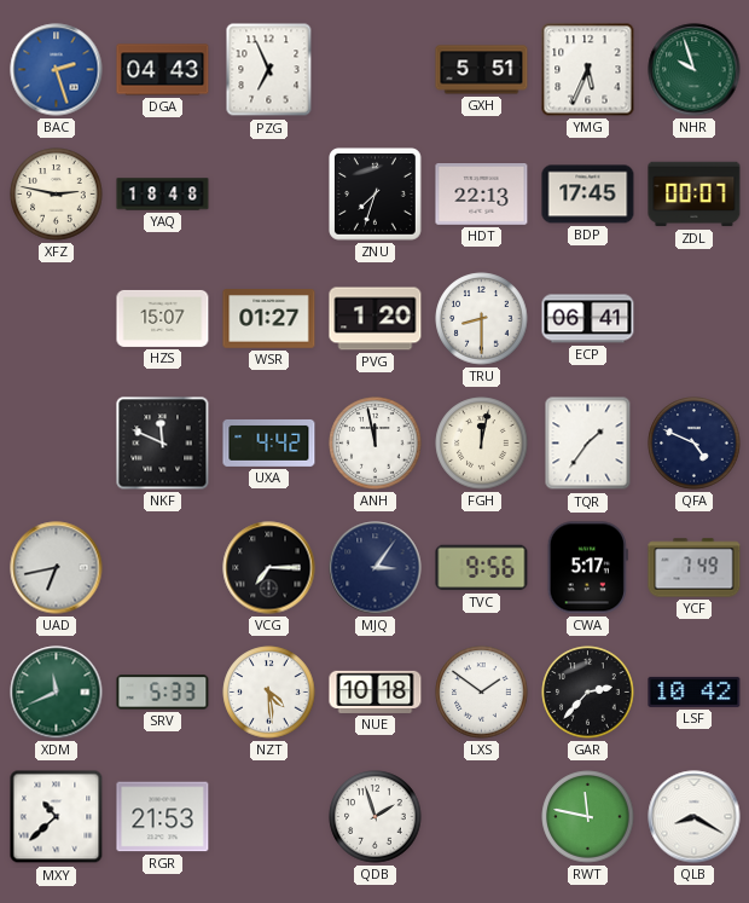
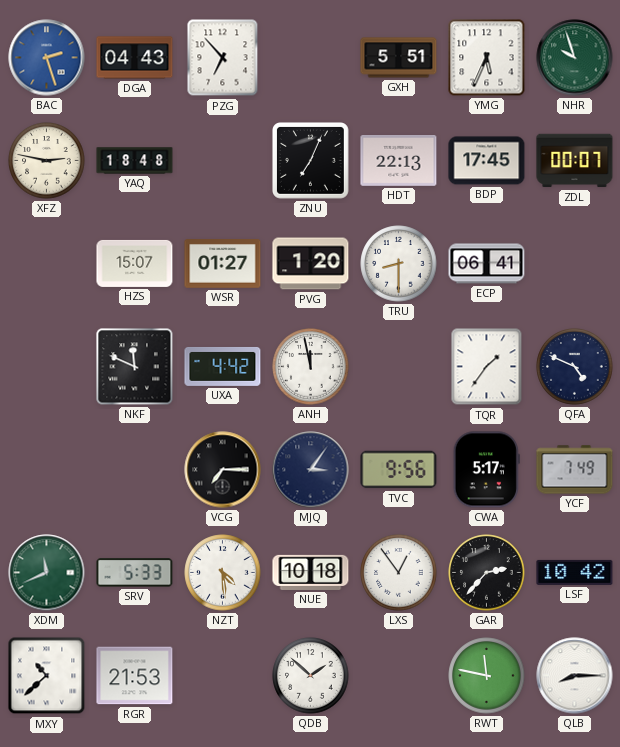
PZG: 6:56 -> 6:53 (223, 58)
ZNU: 7:33 -> 7:04 (311, 161)
FGH: 12:02 -> none (482, 444)
UAD: 6:43 -> none (57, 568)
LXS: 1:51 -> 12:54 (399, 573)
QDB: 1:57 -> 1:52 (311, 676)
QLB: 8:20 -> 8:15 (575, 676)
